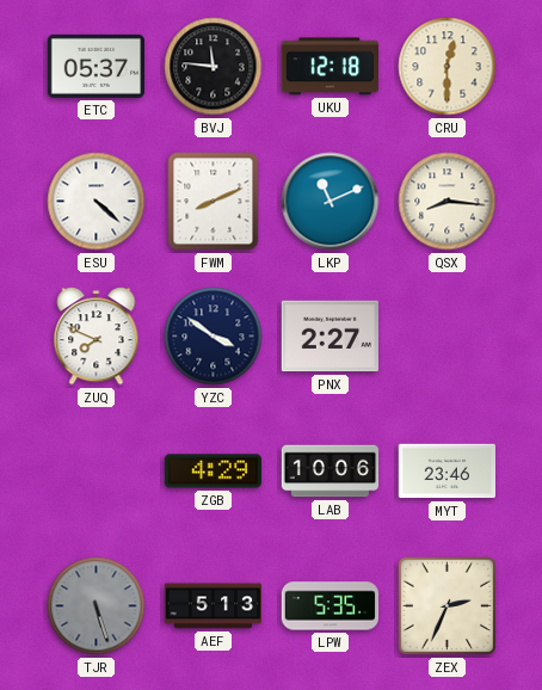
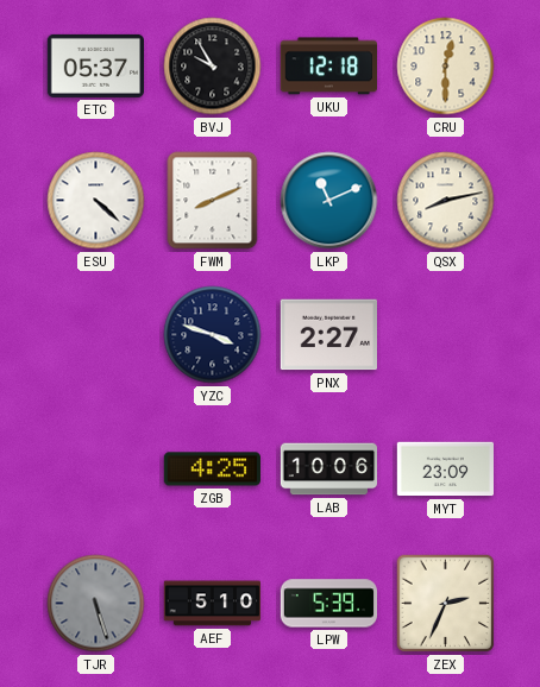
BVJ: 11:46 -> 9:55 (213, 67)
QSX: 8:16 -> 8:13 (446, 201)
ZUQ: 7:49 -> none (97, 337)
YZC: 3:51 -> 3:48 (213, 335)
ZGB: 4:29 -> 4:25 (212, 469)
MYT: 23:46 -> 23:09 (446, 469)
AEF: 5:13 -> 5:10 (213, 604)
LPW: 5:35 -> 5:39 (329, 604)
